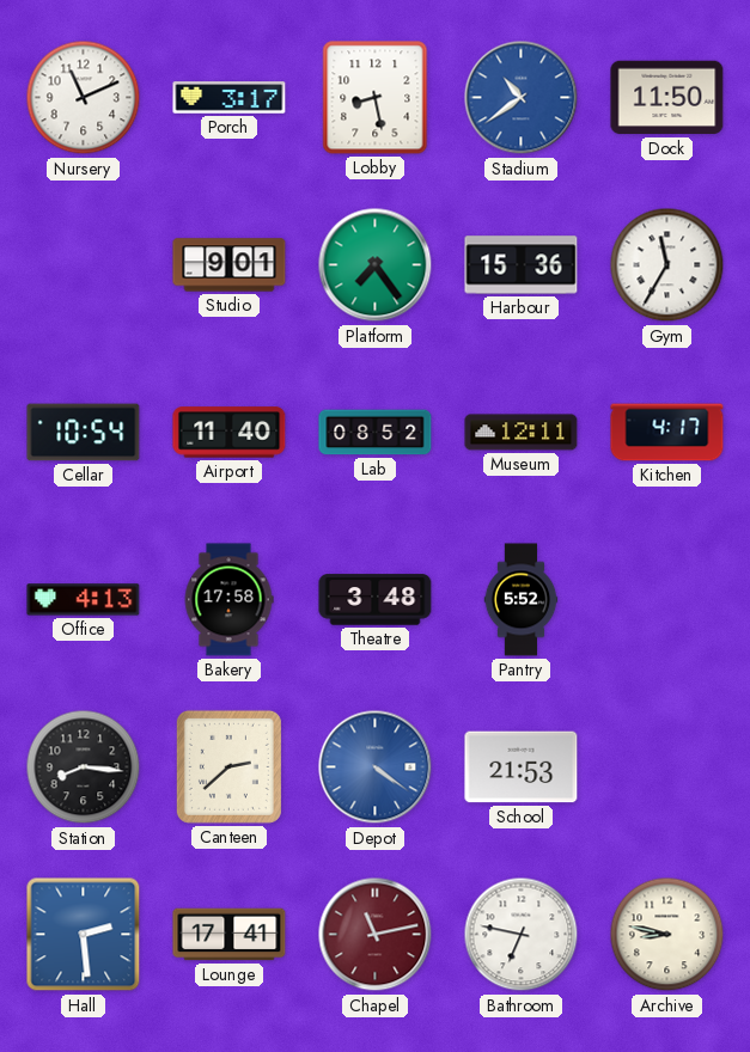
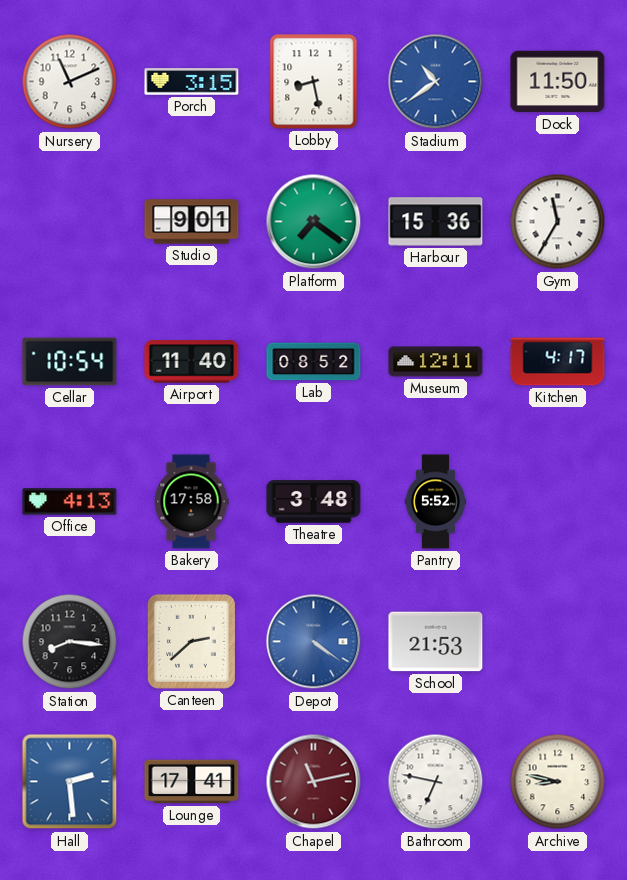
Porch: 3:17 -> 3:15 (192, 82)
Platform: 7:24 -> 7:21 (314, 222)
